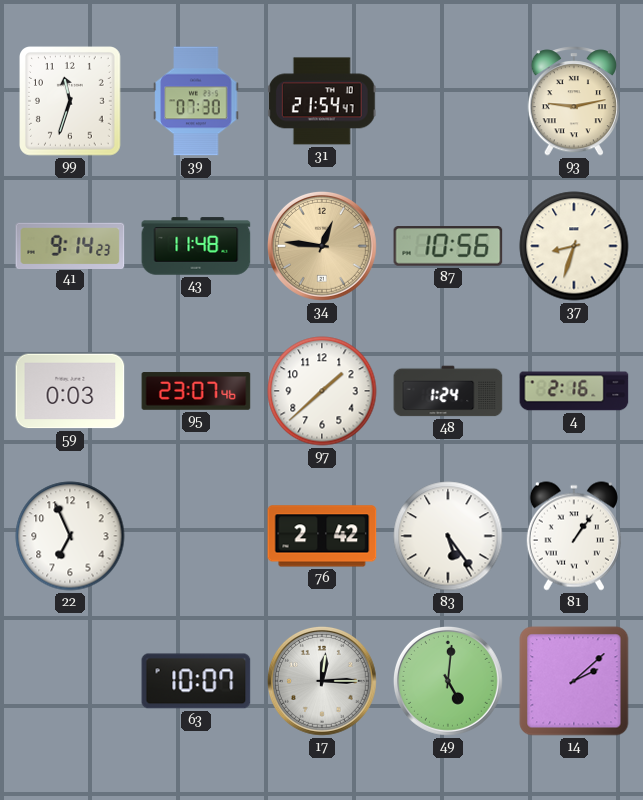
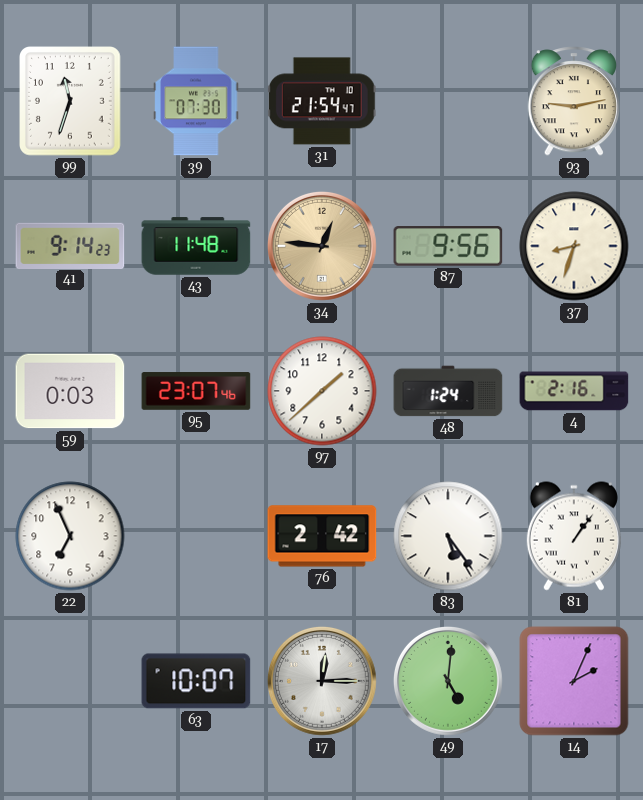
87: 10:56 -> 9:56 (448, 246)
14: 2:08 -> 2:04 (574, 681)
